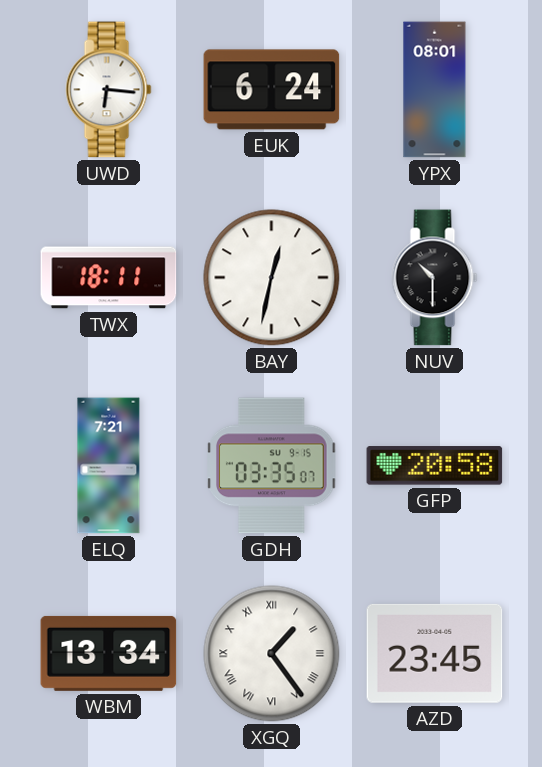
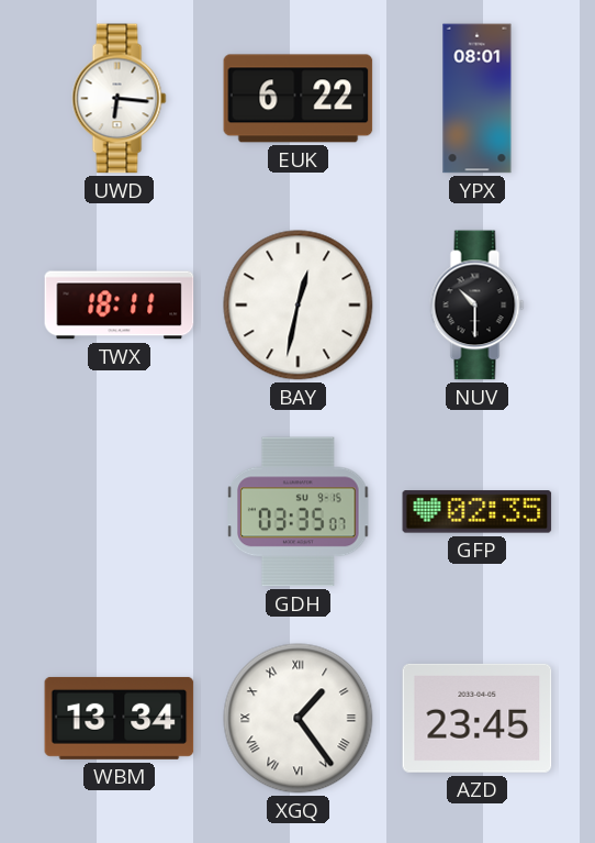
EUK: 6:24 -> 6:22 (299, 99)
ELQ: 7:21 -> none (109, 466)
GFP: 20:58 -> 02:35 (478, 512)
